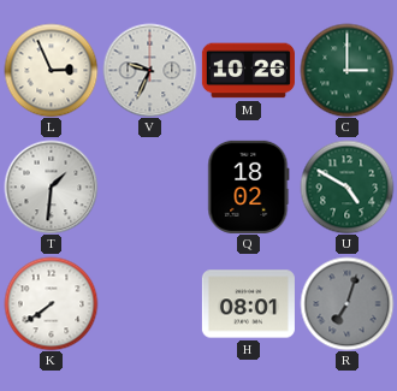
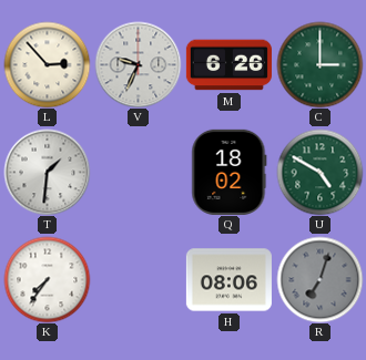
L: 2:56 -> 2:53 (47, 64)
M: 10:26 -> 6:26 (228, 65)
K: 7:39 -> 7:36 (47, 279)
H: 08:01 -> 08:06 (228, 280)
